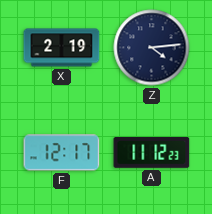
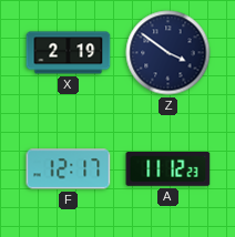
Z: 4:14 -> 3:51 (168, 53)
